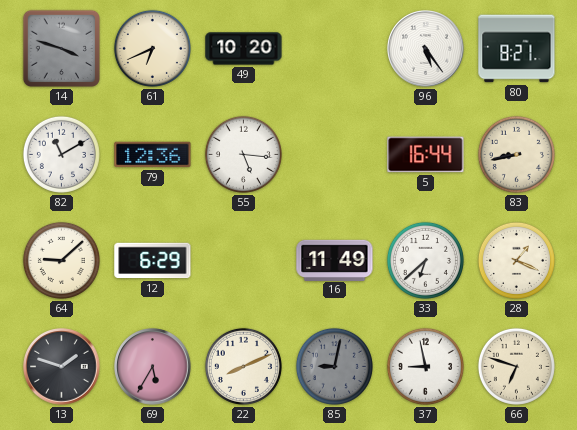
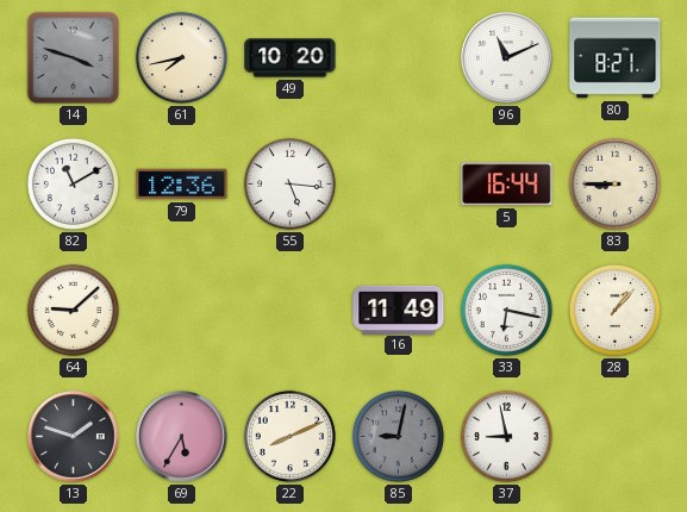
61: 6:41 -> 7:43 (181, 57)
96: 5:24 -> 11:11 (507, 58)
83: 8:43 -> 8:45 (614, 183)
12: 6:29 -> none (153, 261)
33: 6:38 -> 6:17 (506, 310)
28: 1:19 -> 1:07 (614, 310)
66: 6:48 -> none (516, 366)
